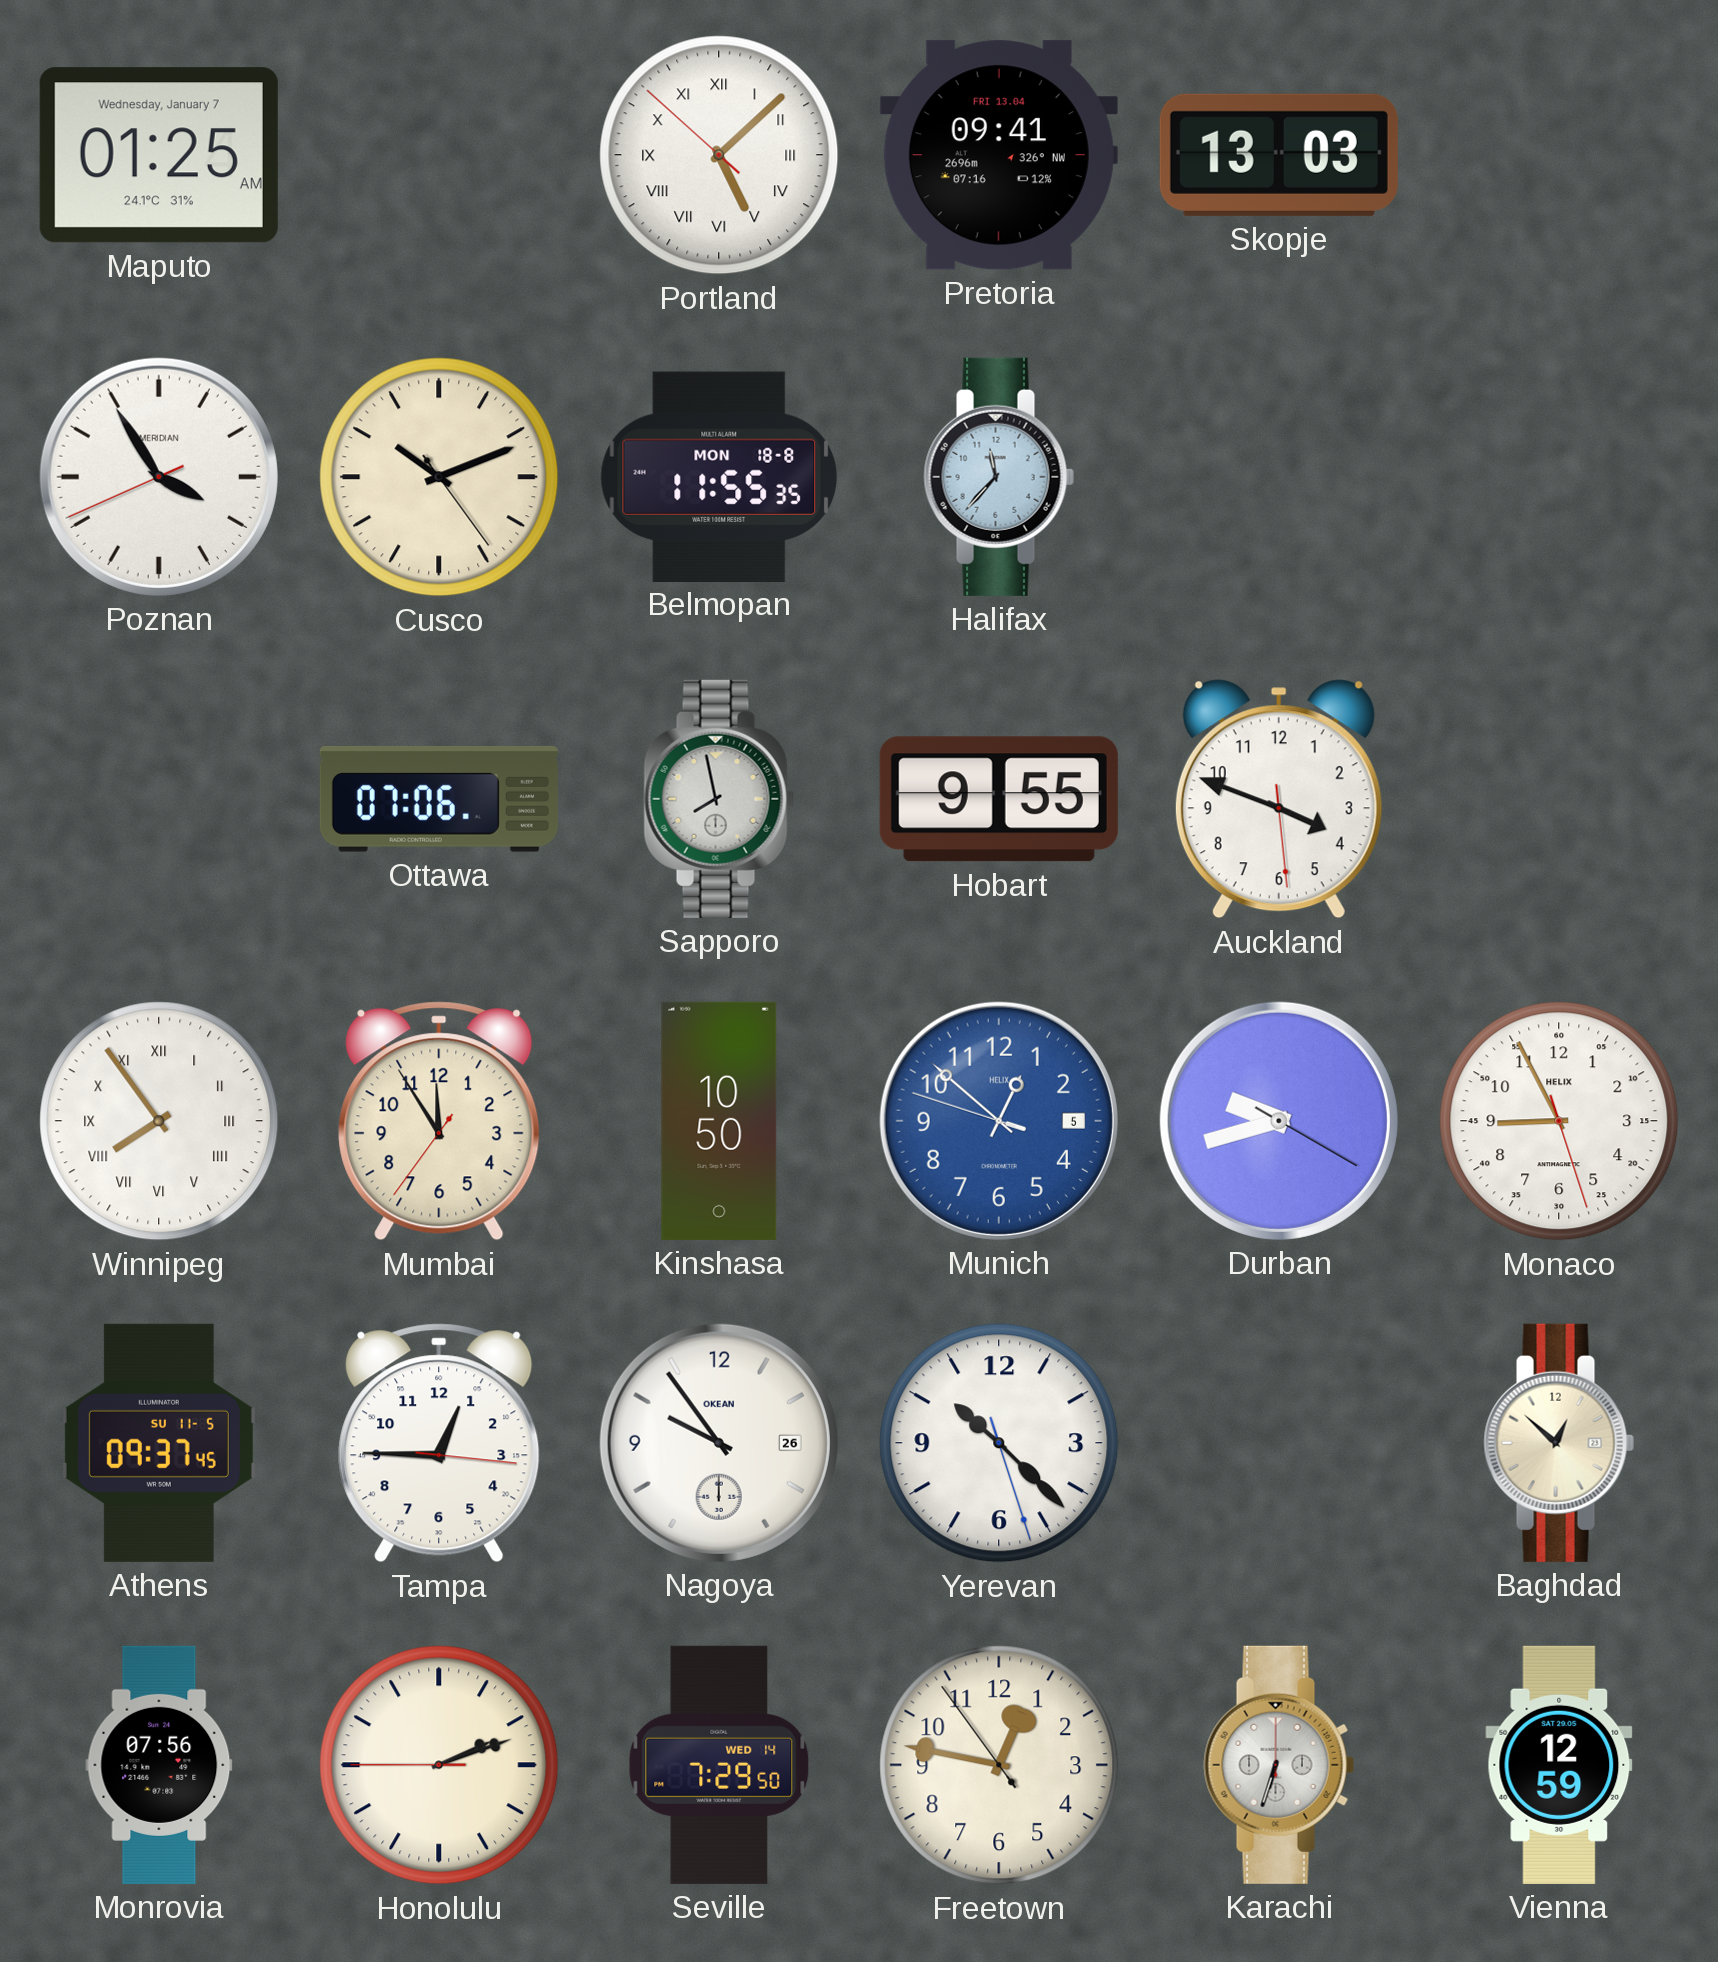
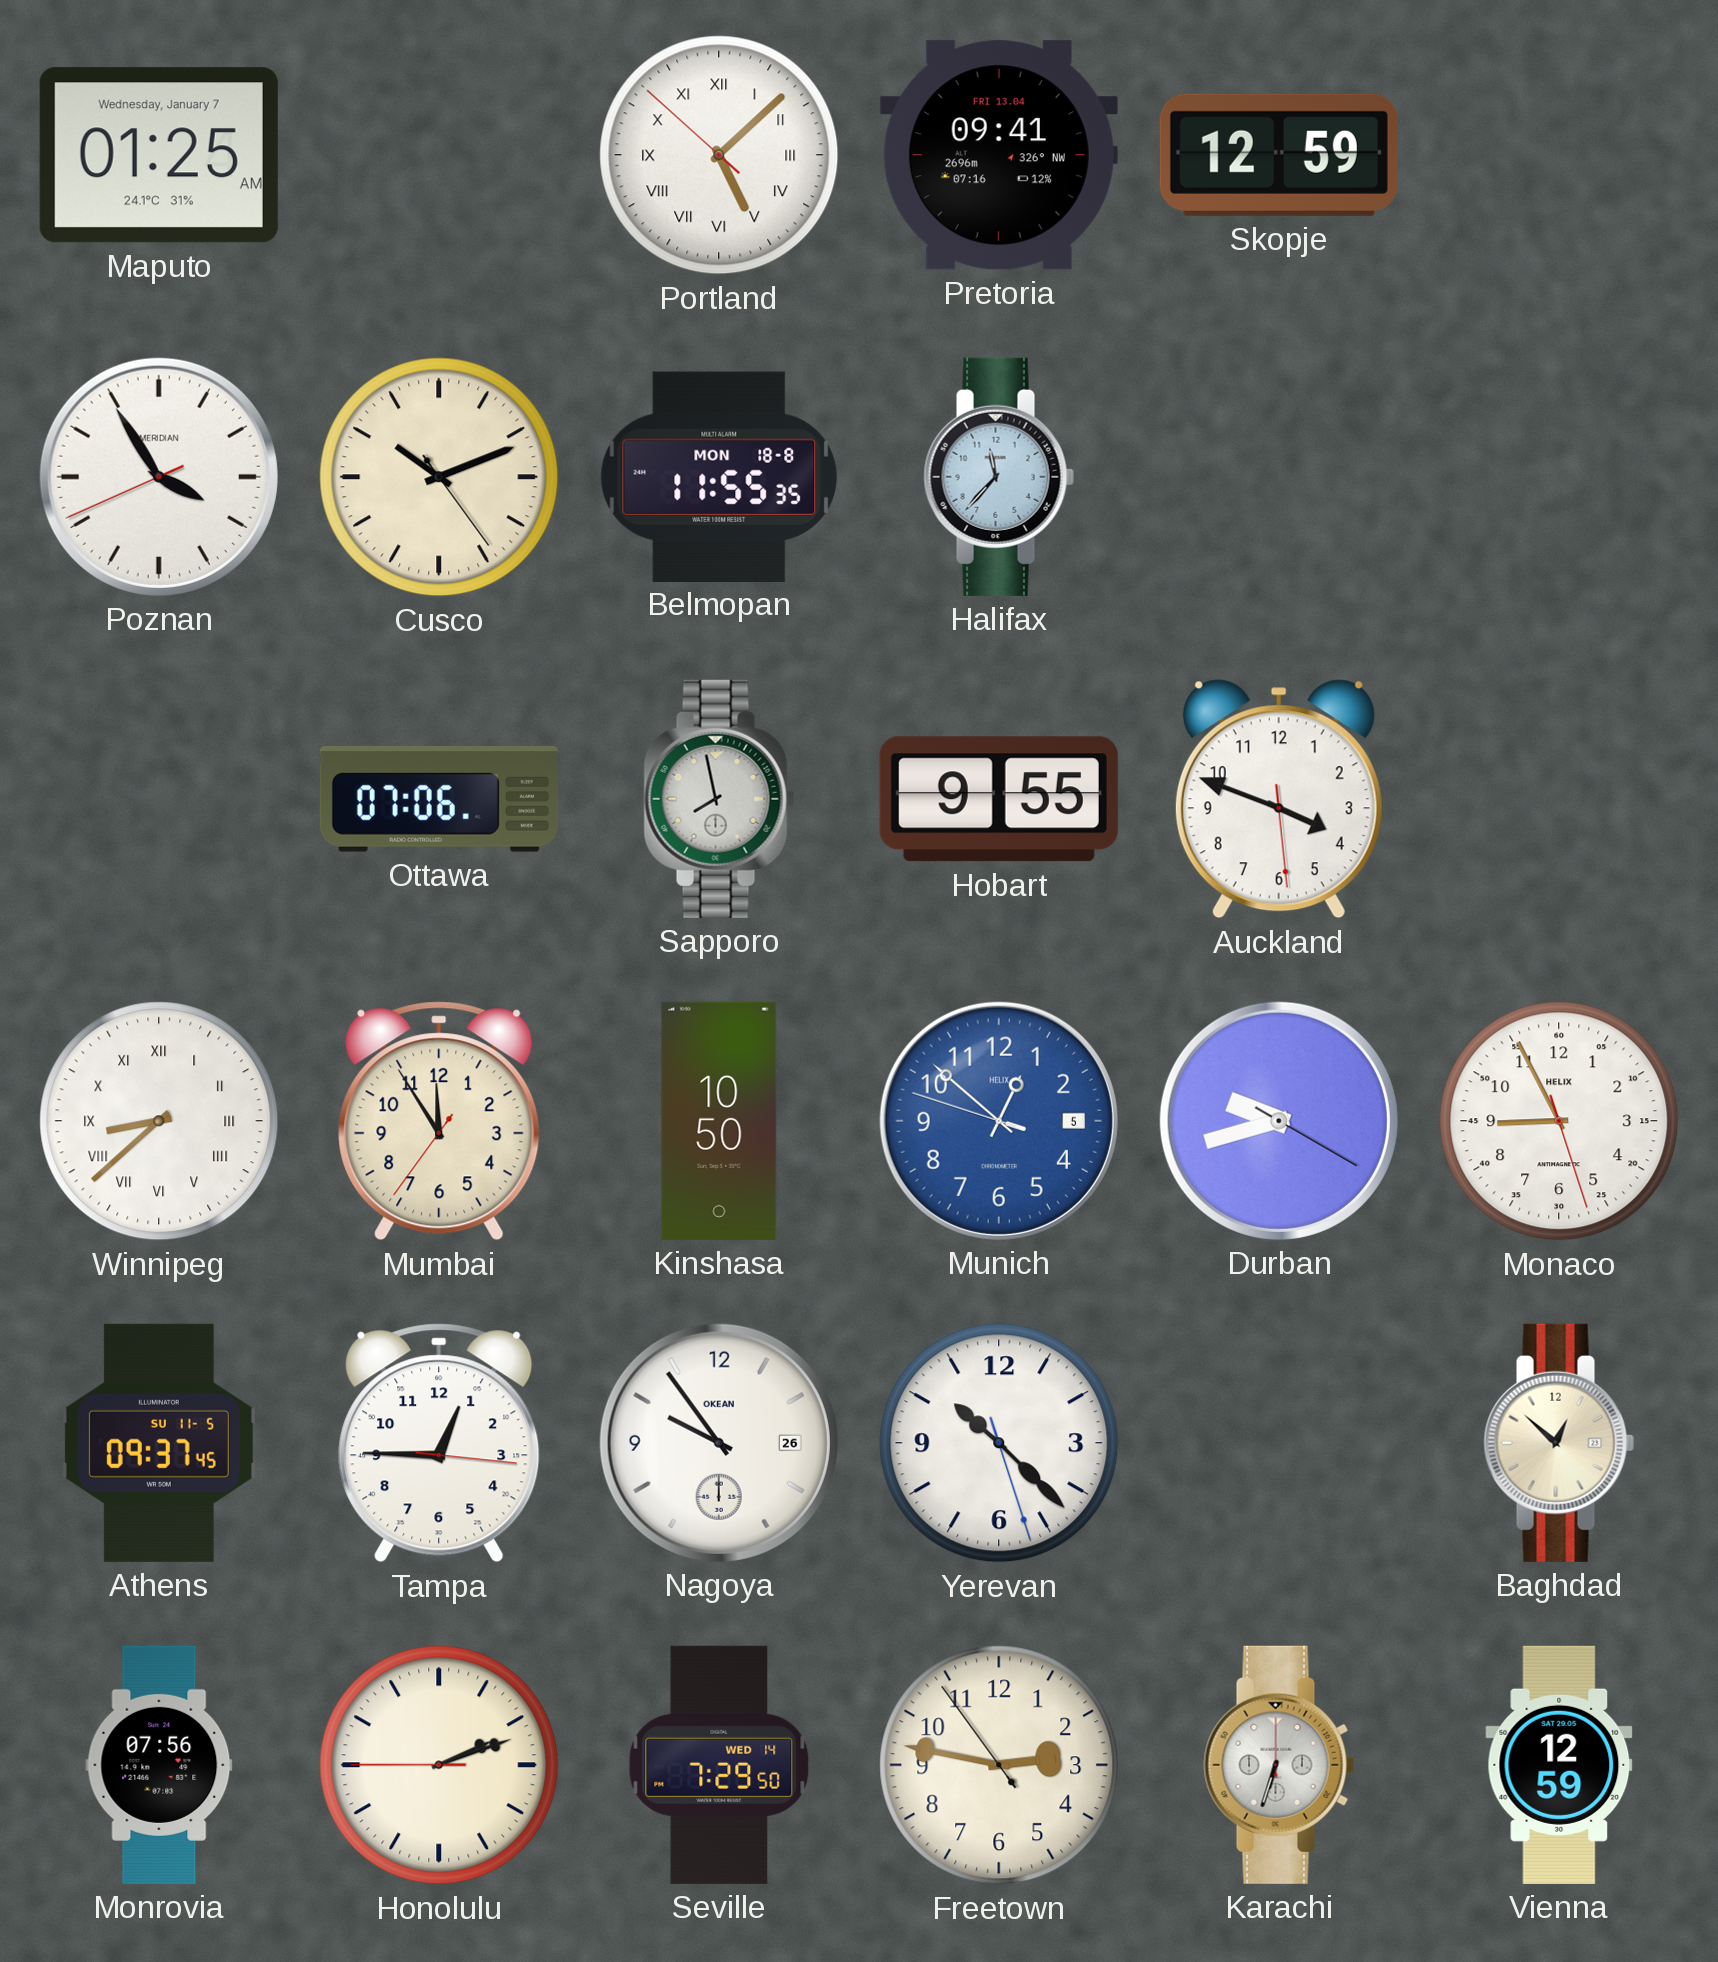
Skopje: 13:03 -> 12:59 (1279, 155)
Winnipeg: 7:54 -> 8:38 (159, 1121)
Freetown: 12:46 -> 2:46 (999, 1765)
